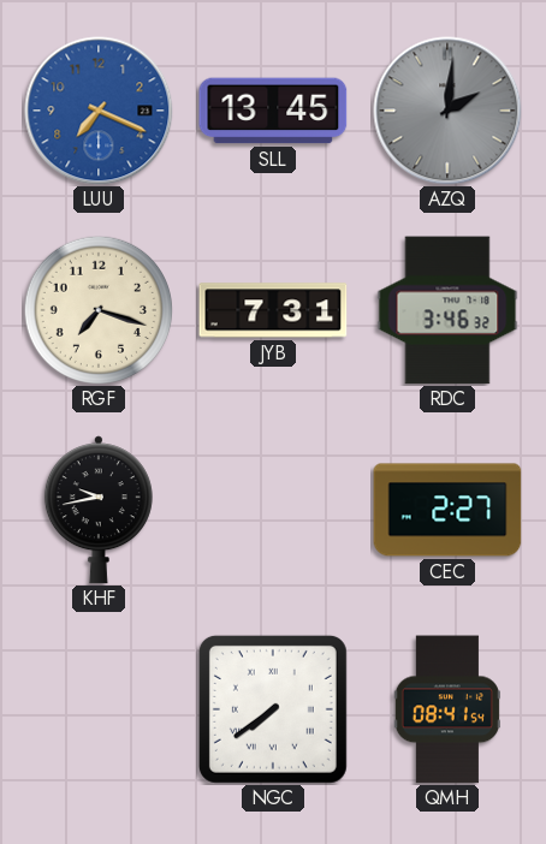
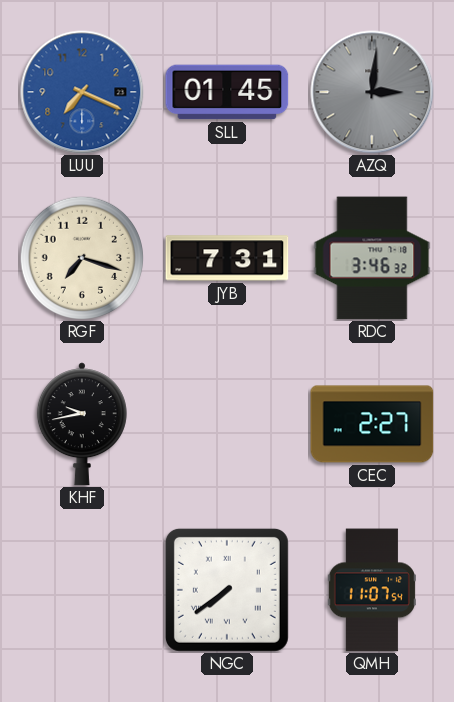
SLL: 13:45 -> 01:45 (227, 92)
AZQ: 2:01 -> 3:01 (372, 92)
QMH: 08:41 -> 11:07 (372, 590)
